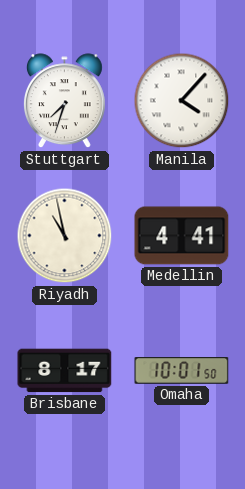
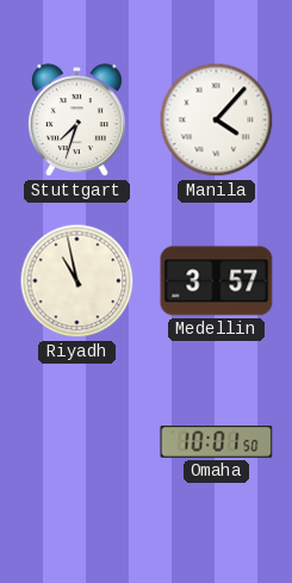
Medellin: 4:41 -> 3:57 (217, 281)
Brisbane: 8:17 -> none (65, 371)
